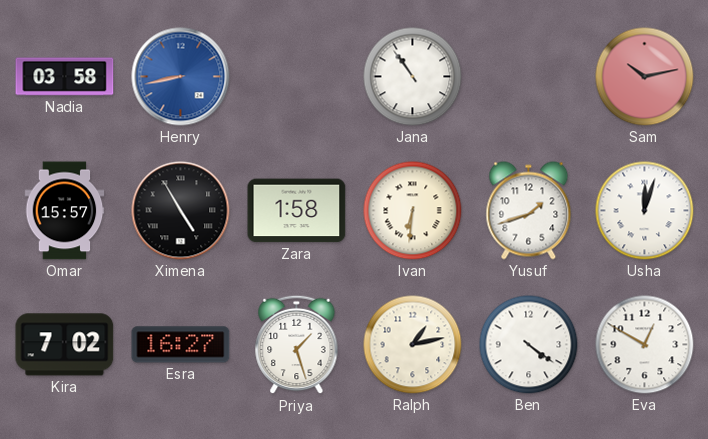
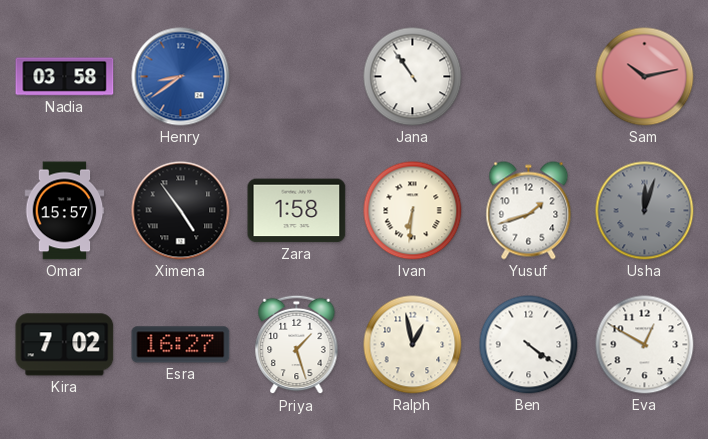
Henry: 8:43 -> 8:39 (181, 77)
Ximena: 4:55 -> 4:54 (181, 211)
Usha dial: white -> grey (645, 211)
Ralph: 1:13 -> 12:58 (413, 345)
